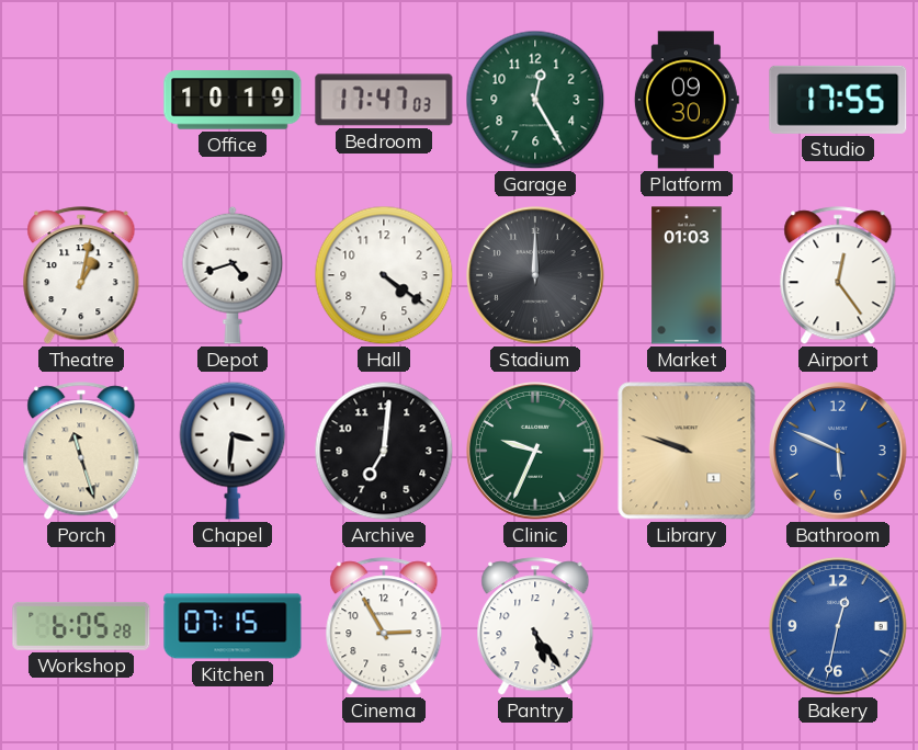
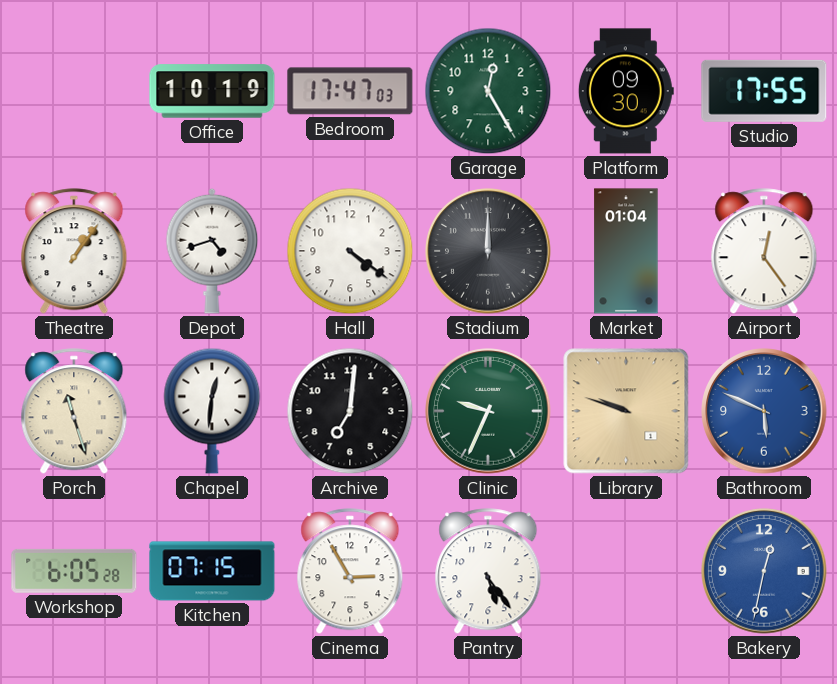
Theatre: 1:02 -> 1:06 (74, 252)
Market: 01:03 -> 01:04 (626, 251)
Chapel: 3:31 -> 12:31 (212, 411)
